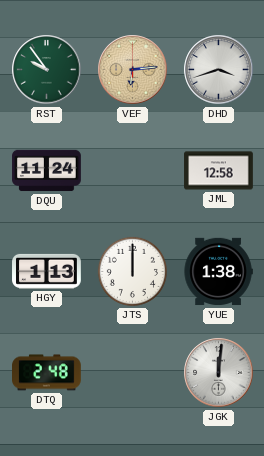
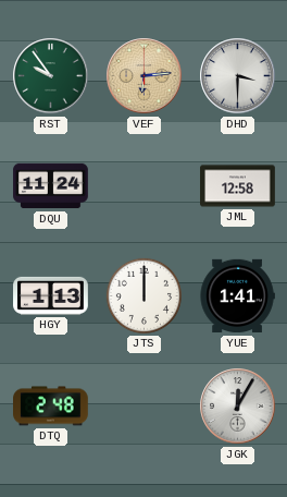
DHD: 3:42 -> 3:30 (238, 76)
YUE: 1:38 -> 1:41 (237, 296)
JGK: 12:01 -> 12:05 (238, 407)
